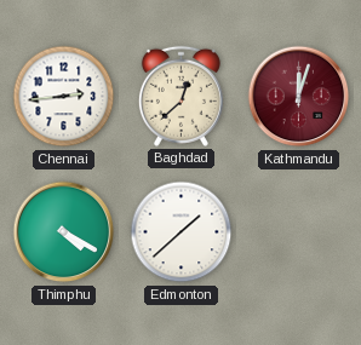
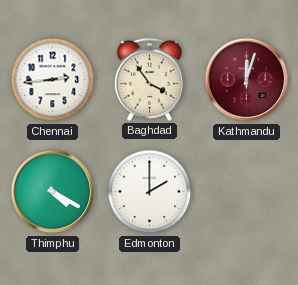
Baghdad: 12:38 -> 3:54 (149, 79)
Edmonton: 1:38 -> 2:00 (150, 192)
